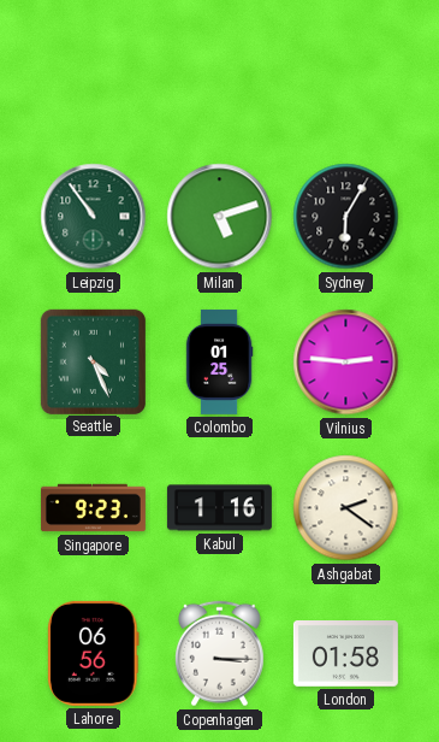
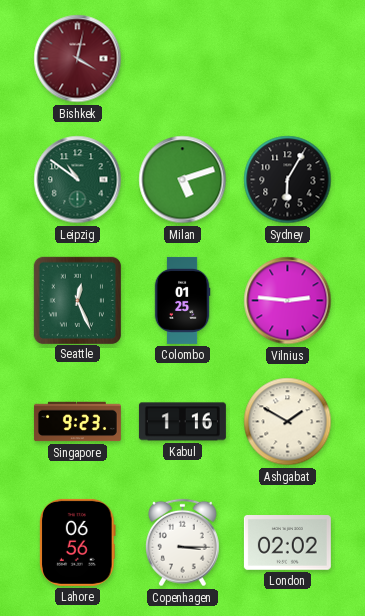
Bishkek: none -> 4:02 (78, 59)
Leipzig: 10:54 -> 10:51 (78, 180)
Seattle: 4:26 -> 12:26 (77, 300)
Ashgabat: 2:21 -> 1:50 (288, 422)
London: 01:58 -> 02:02 (287, 543)
